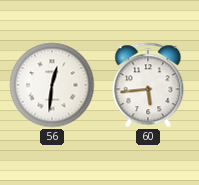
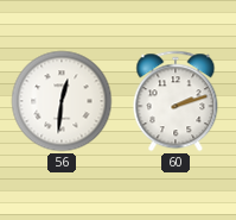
60: 5:44 -> 2:12 (176, 101)
